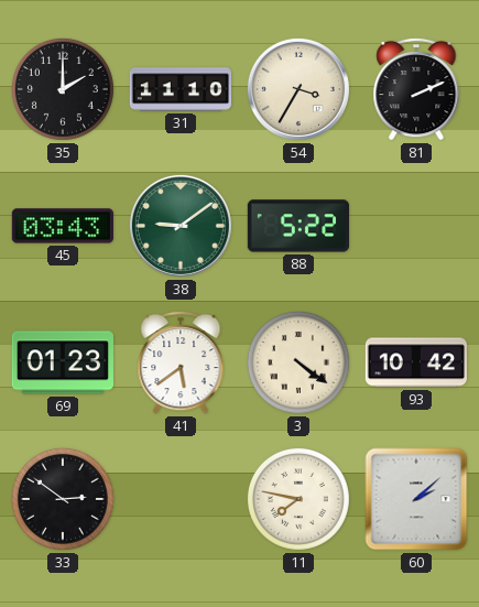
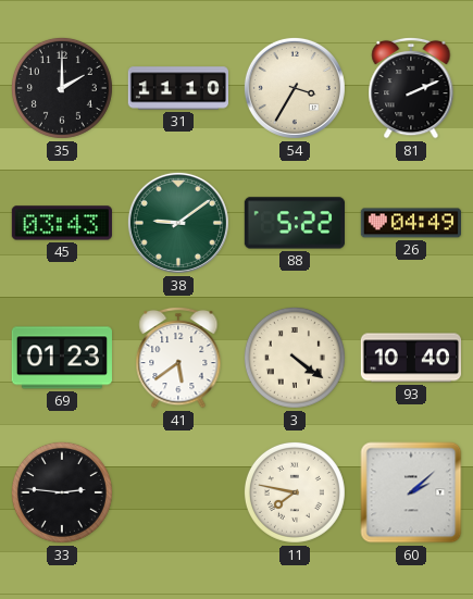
26: none -> 04:49 (410, 223)
93: 10:42 -> 10:40 (410, 358)
33: 2:51 -> 2:46 (62, 492)
